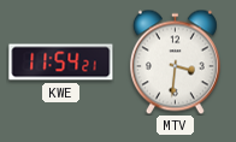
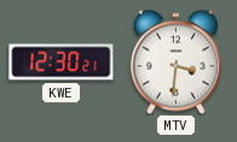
KWE: 11:54 -> 12:30 (62, 63)
